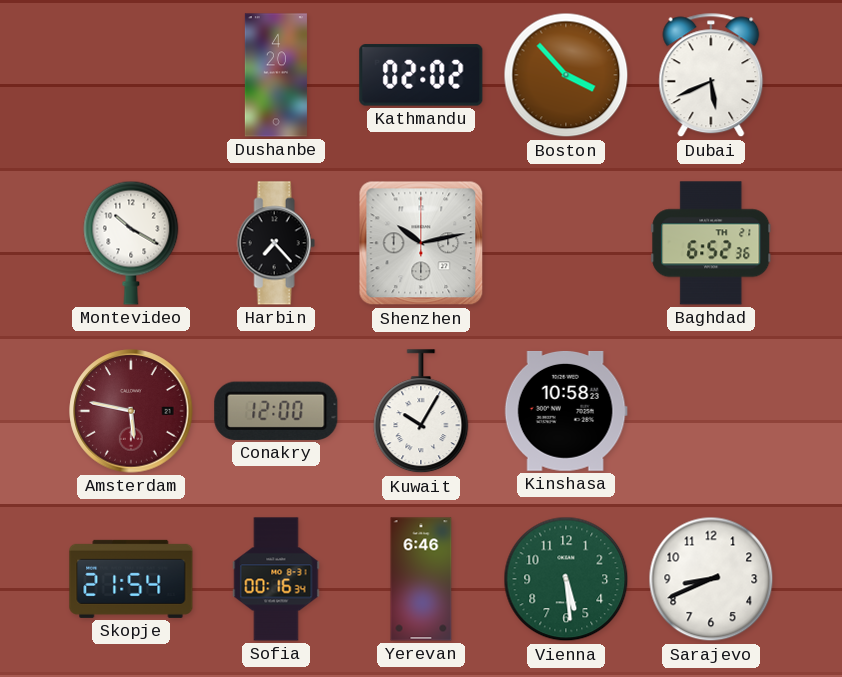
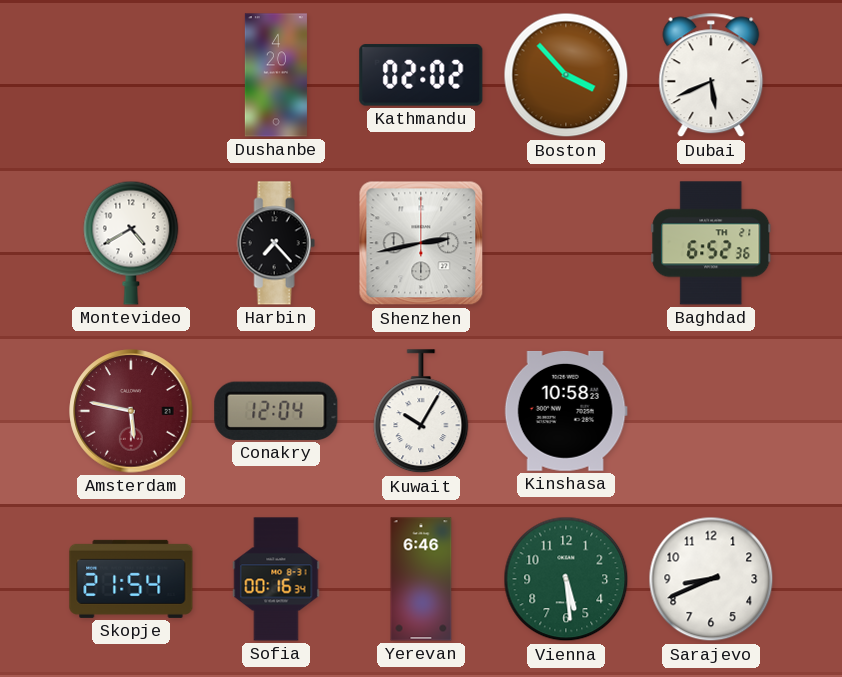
Montevideo: 10:20 -> 4:40 (131, 243)
Shenzhen: 10:13 -> 2:43 (421, 243)
Conakry: 12:00 -> 12:04 (276, 411)
